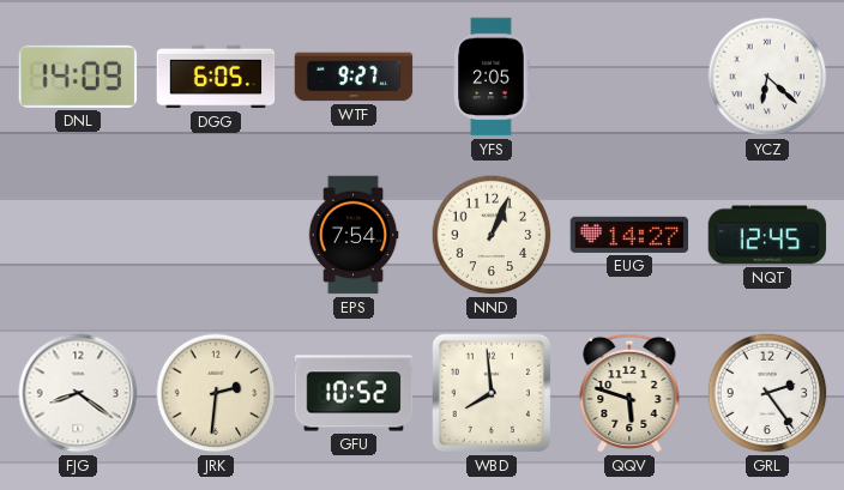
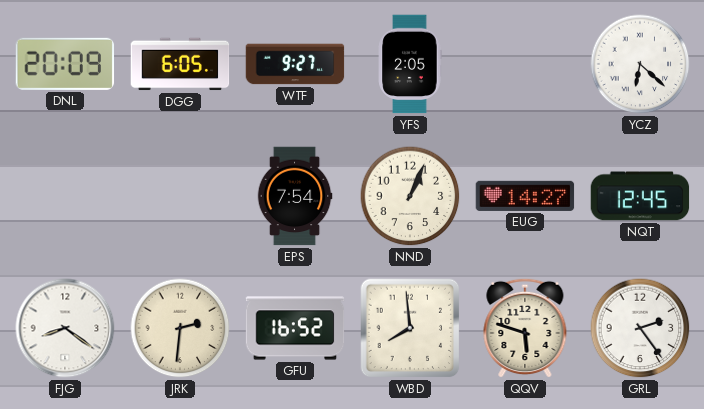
DNL: 14:09 -> 20:09 (65, 64)
GFU: 10:52 -> 16:52 (295, 328)
